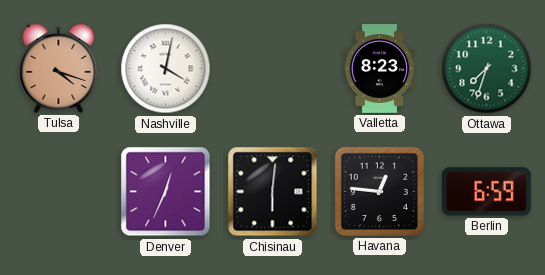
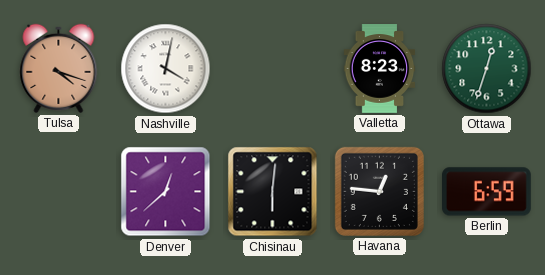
Ottawa: 7:33 -> 12:33 (487, 69)
Denver: 12:34 -> 12:38 (166, 192)
